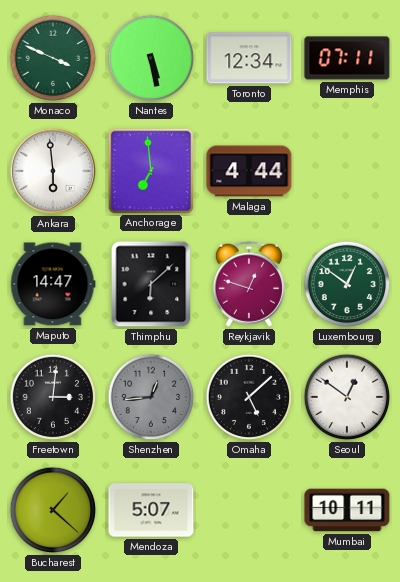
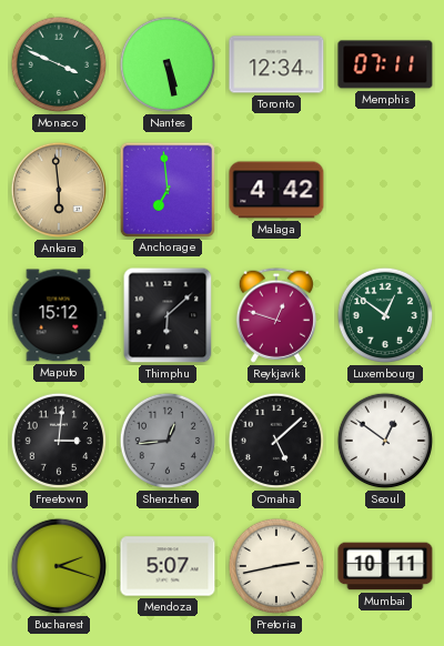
Ankara dial: white -> champagne (59, 190)
Malaga: 4:44 -> 4:42 (276, 190)
Maputo: 14:47 -> 15:12 (59, 315)
Bucharest: 1:22 -> 2:18 (59, 566)
Pretoria: none -> 2:43 (276, 566)
